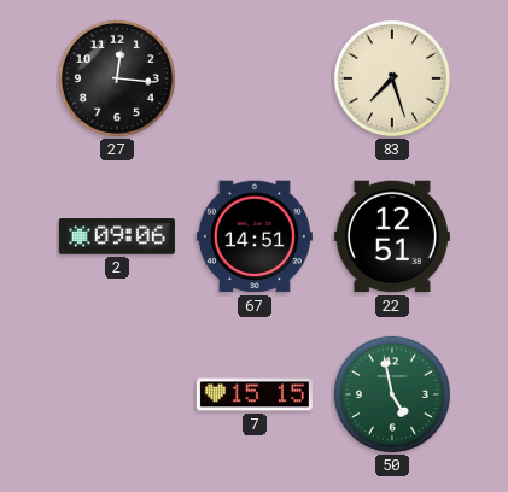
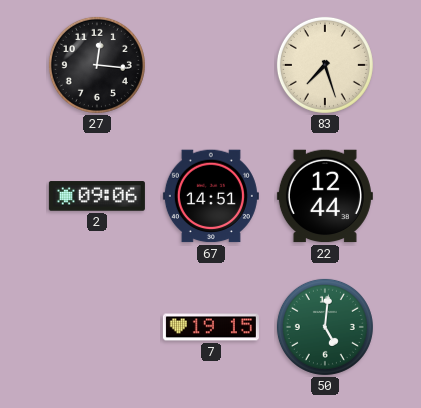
22: 12:51 -> 12:44 (325, 196)
7: 15:15 -> 19:15 (211, 327)
50: 4:58 -> 5:01 (325, 327)
